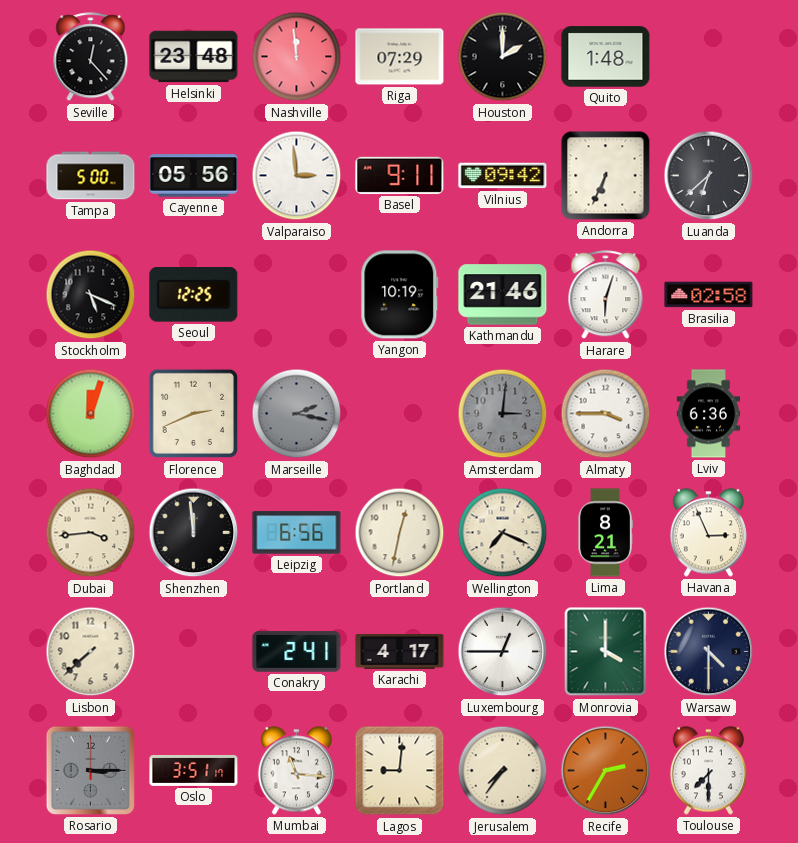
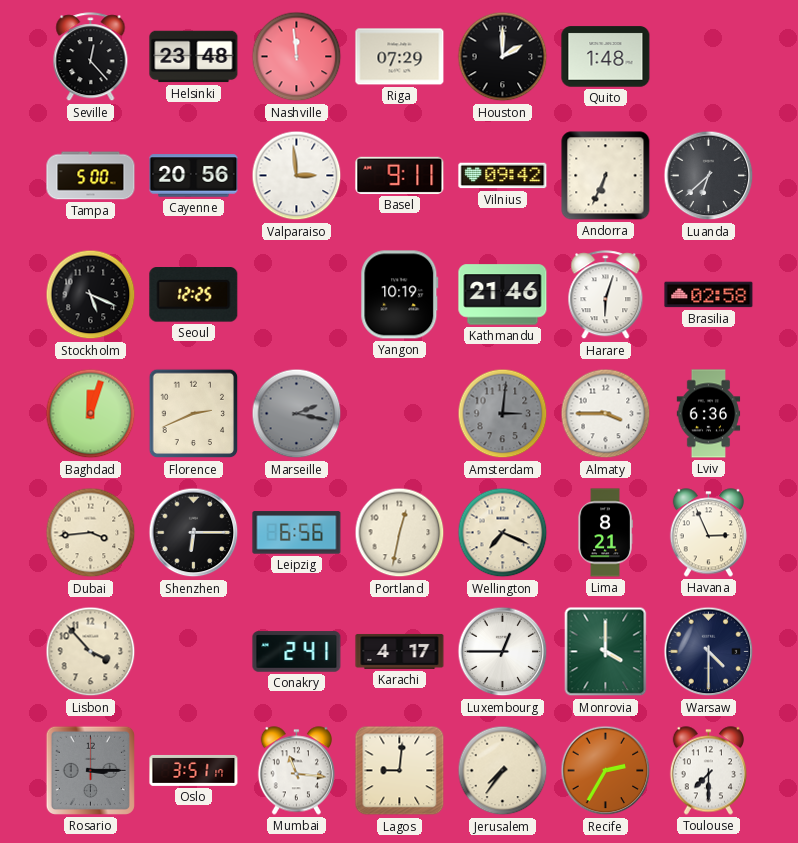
Cayenne: 05:56 -> 20:56 (194, 176)
Shenzhen: 11:59 -> 6:15 (194, 533)
Lisbon: 7:38 -> 3:53 (91, 652)
